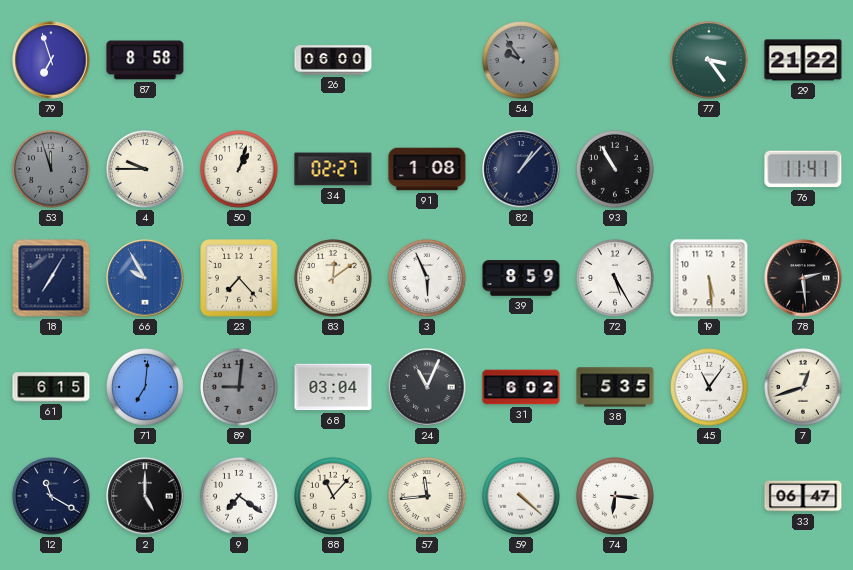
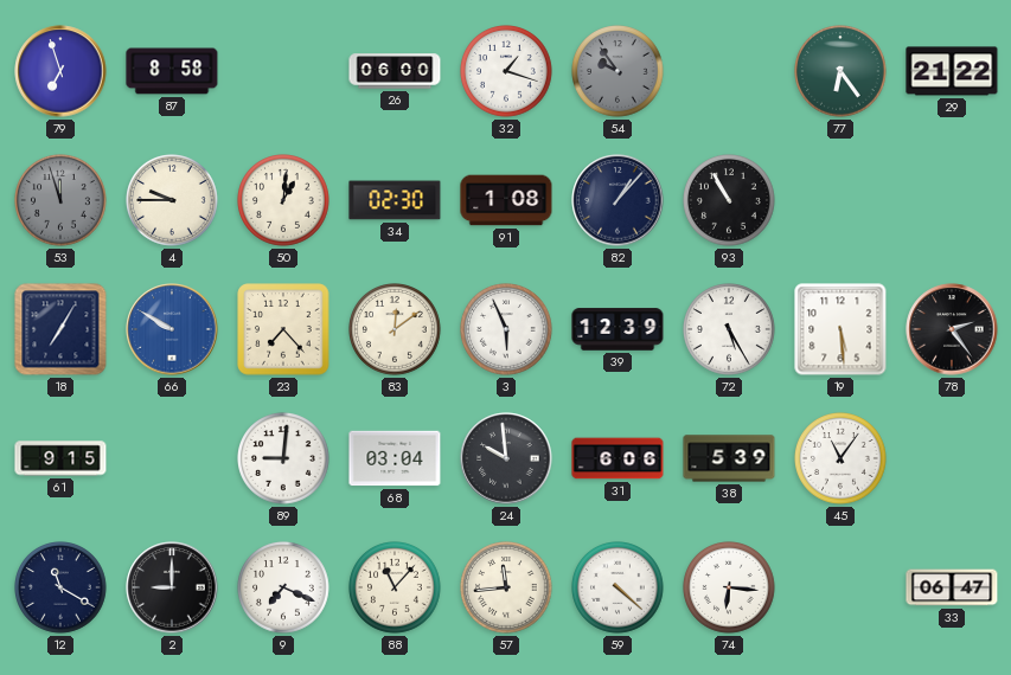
32: none -> 1:18 (507, 72)
77: 3:24 -> 6:24 (842, 72)
50: 1:03 -> 1:01 (284, 201)
34: 02:27 -> 02:30 (395, 200)
76: 11:41 -> none (803, 169)
66: 9:55 -> 9:50 (172, 329)
39: 8:59 -> 12:39 (618, 329)
78: 2:29 -> 2:24 (952, 329)
61: 6:15 -> 9:15 (60, 458)
71: 7:01 -> none (146, 388)
89 dial: grey -> white (284, 459)
24: 11:04 -> 9:59 (506, 458)
31: 6:02 -> 6:06 (618, 458)
38: 5:35 -> 5:39 (729, 458)
7: 12:42 -> none (804, 388)
2: 5:00 -> 9:00 (172, 587)
9: 7:21 -> 7:19 (284, 589)
